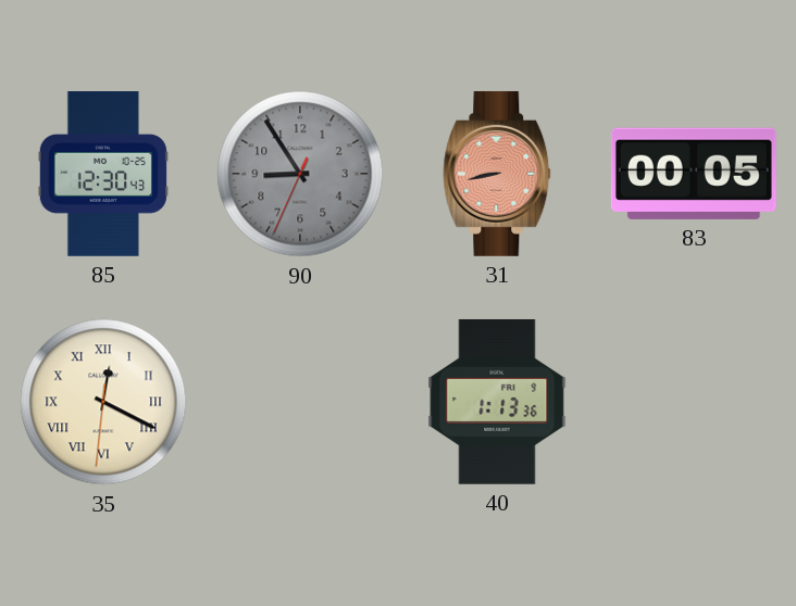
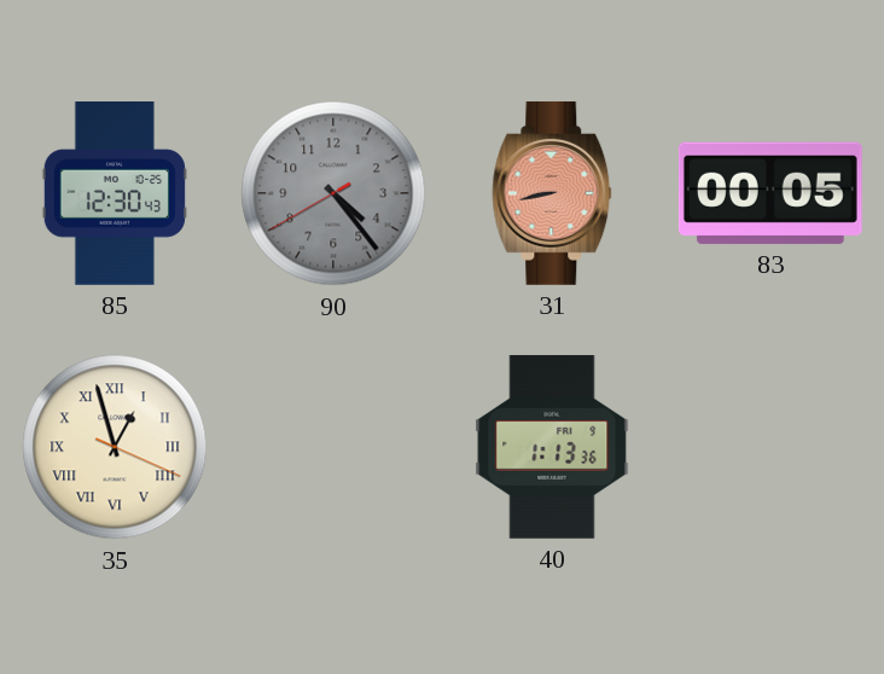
90: 8:54 -> 4:23 (333, 193)
35: 12:19 -> 12:57 (115, 447)
